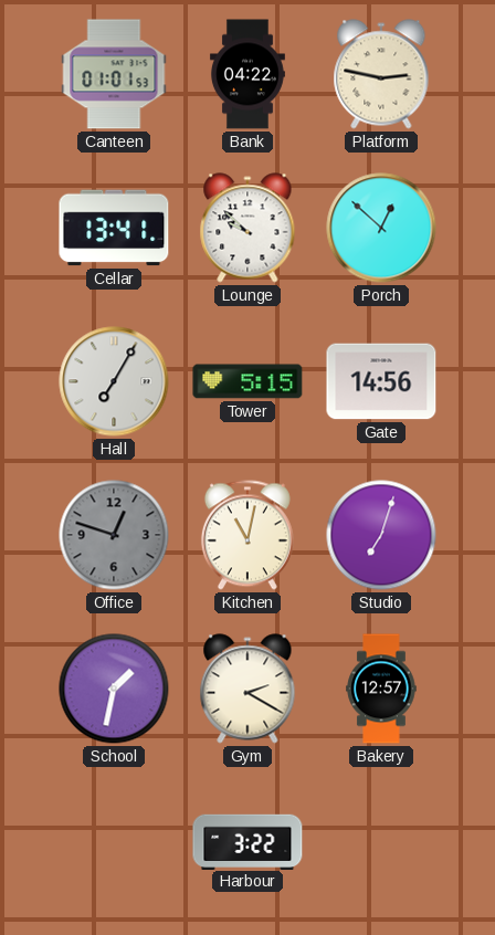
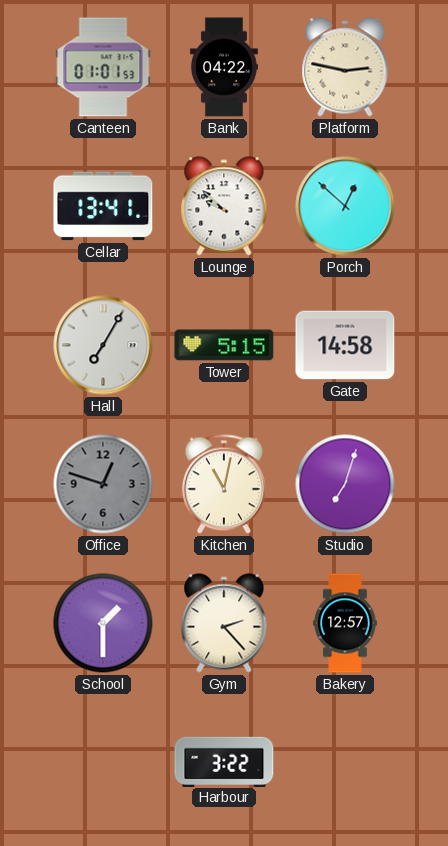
Gate: 14:56 -> 14:58 (345, 345)
School: 1:32 -> 1:30 (103, 623)
Gym: 2:20 -> 2:23 (224, 623)
